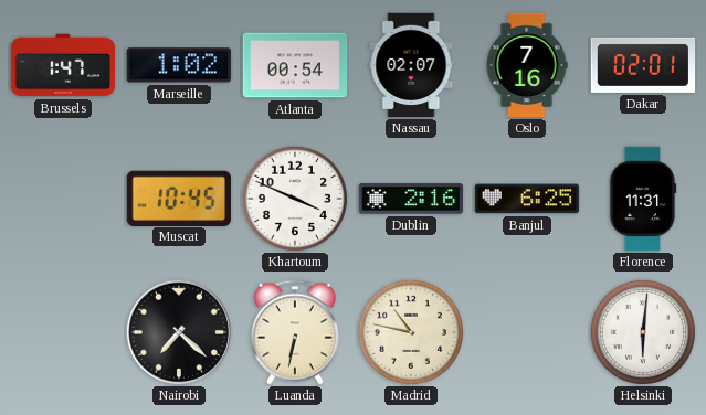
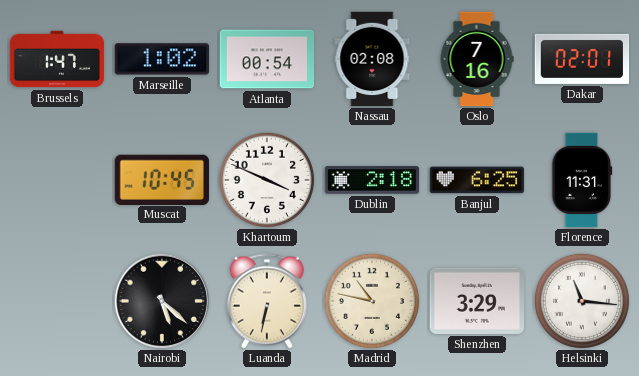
Nassau: 02:07 -> 02:08 (372, 59)
Dublin: 2:16 -> 2:18 (372, 180)
Nairobi: 7:22 -> 5:22 (161, 300)
Shenzhen: none -> 3:29 (476, 301)
Helsinki: 6:01 -> 11:16 (582, 301)
